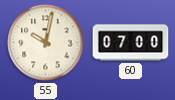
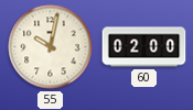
60: 07:00 -> 02:00 (144, 47)
